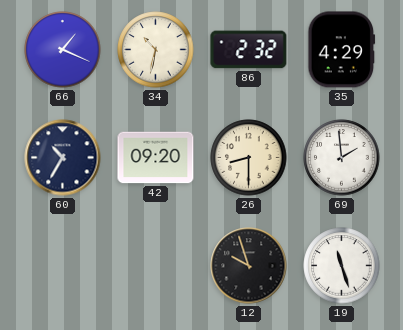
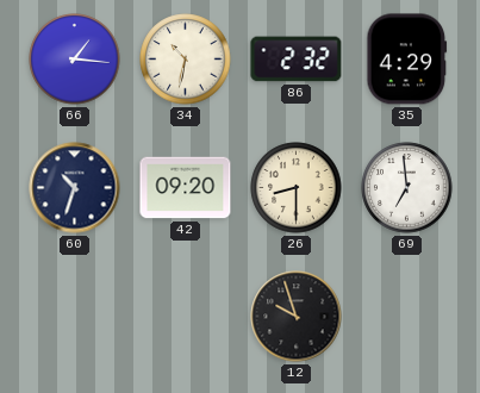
66: 1:19 -> 1:16 (75, 60)
60: 10:35 -> 10:33 (75, 188)
69: 1:59 -> 6:59 (407, 188)
19: 11:27 -> none (342, 266)
